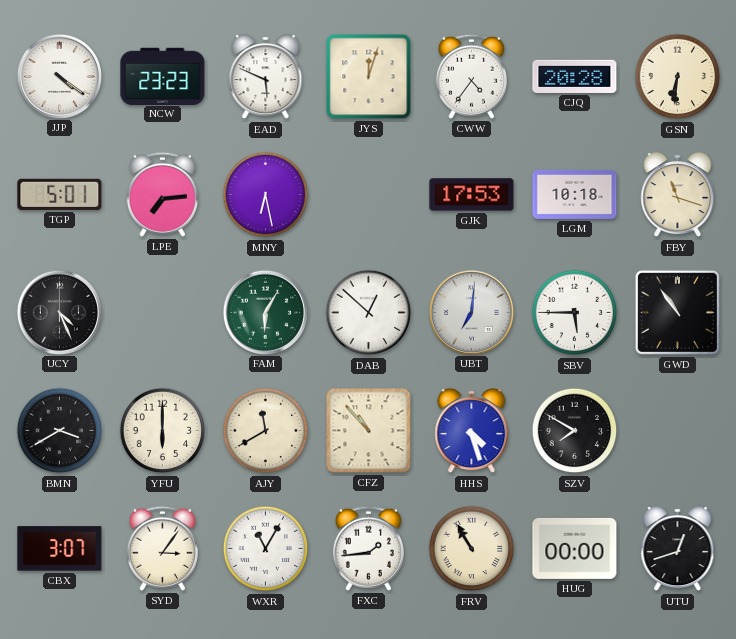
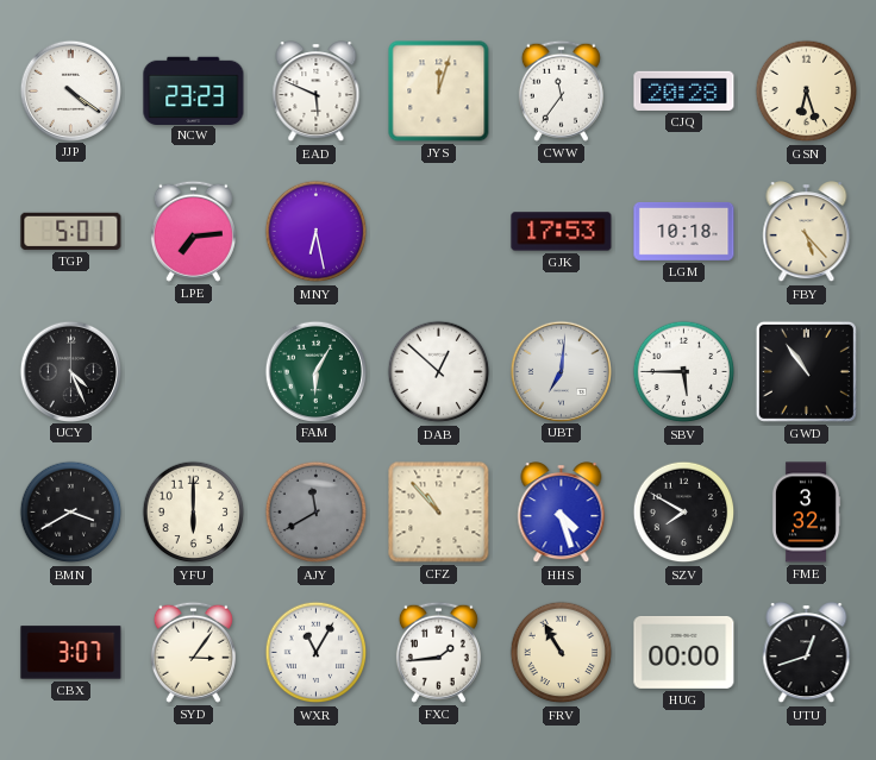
CWW: 4:36 -> 11:36 (561, 90)
GSN: 6:31 -> 6:27 (807, 92)
FBY: 11:18 -> 5:23 (807, 232)
AJY dial: cream -> grey (317, 513)
FME: none -> 3:32 (806, 513)
